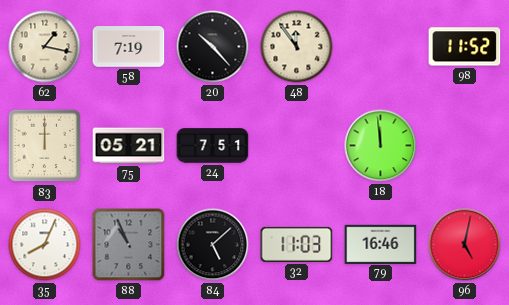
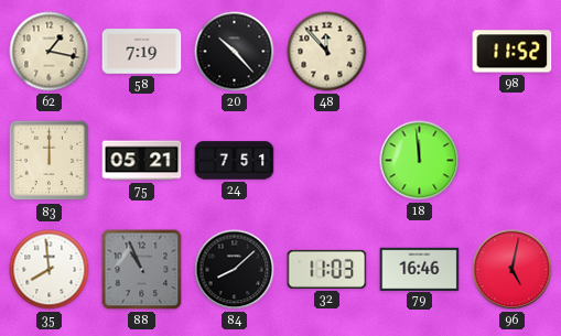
48: 11:54 -> 11:53 (327, 52)
35: 8:04 -> 7:59 (50, 270)
84: 5:08 -> 8:08 (235, 270)
